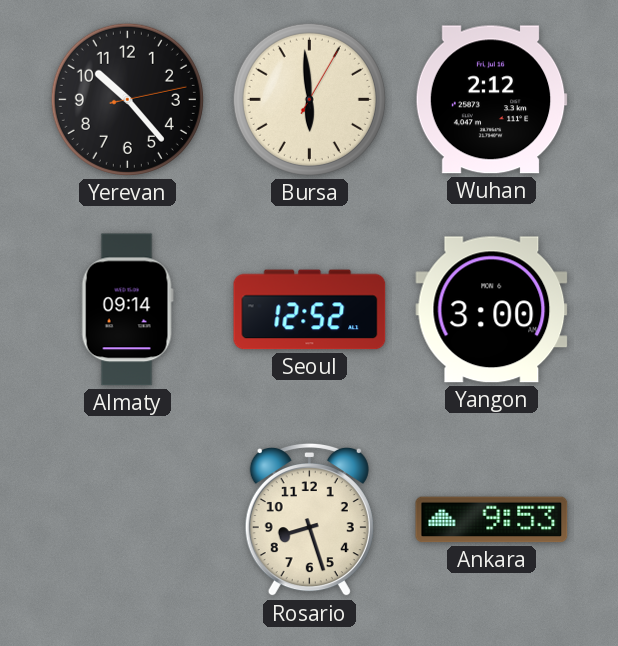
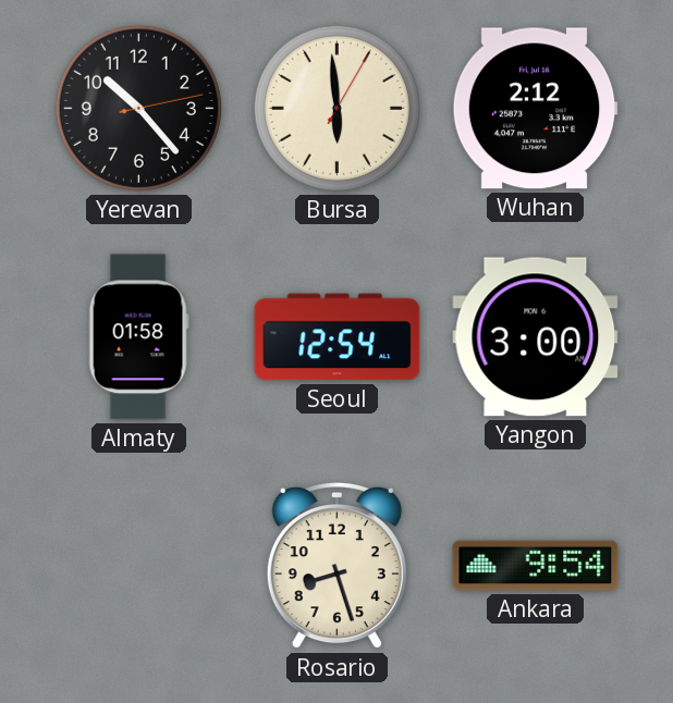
Almaty: 09:14 -> 01:58 (138, 337)
Seoul: 12:52 -> 12:54 (338, 337)
Ankara: 9:53 -> 9:54 (536, 566)
